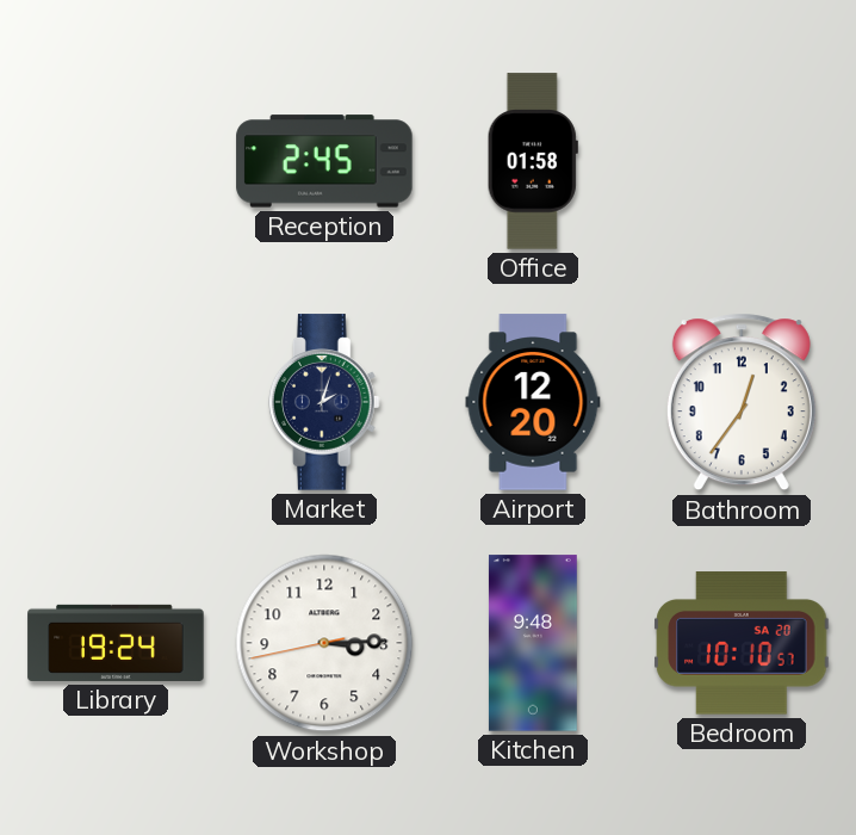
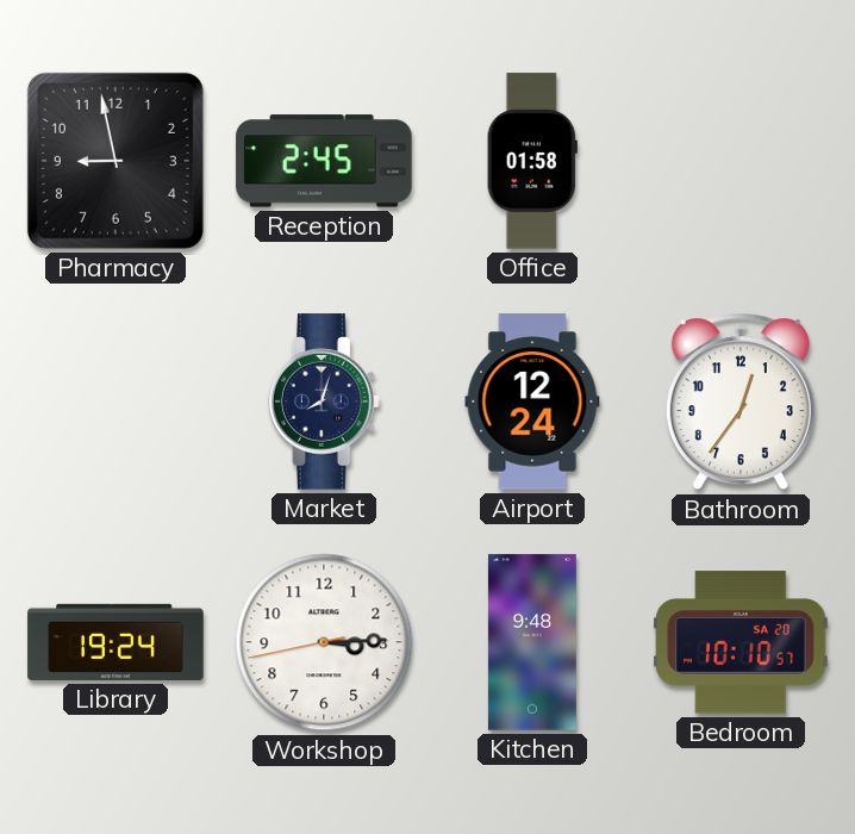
Pharmacy: none -> 8:58 (116, 161)
Market: 2:03 -> 8:03 (324, 402)
Airport: 12:20 -> 12:24 (532, 402)
